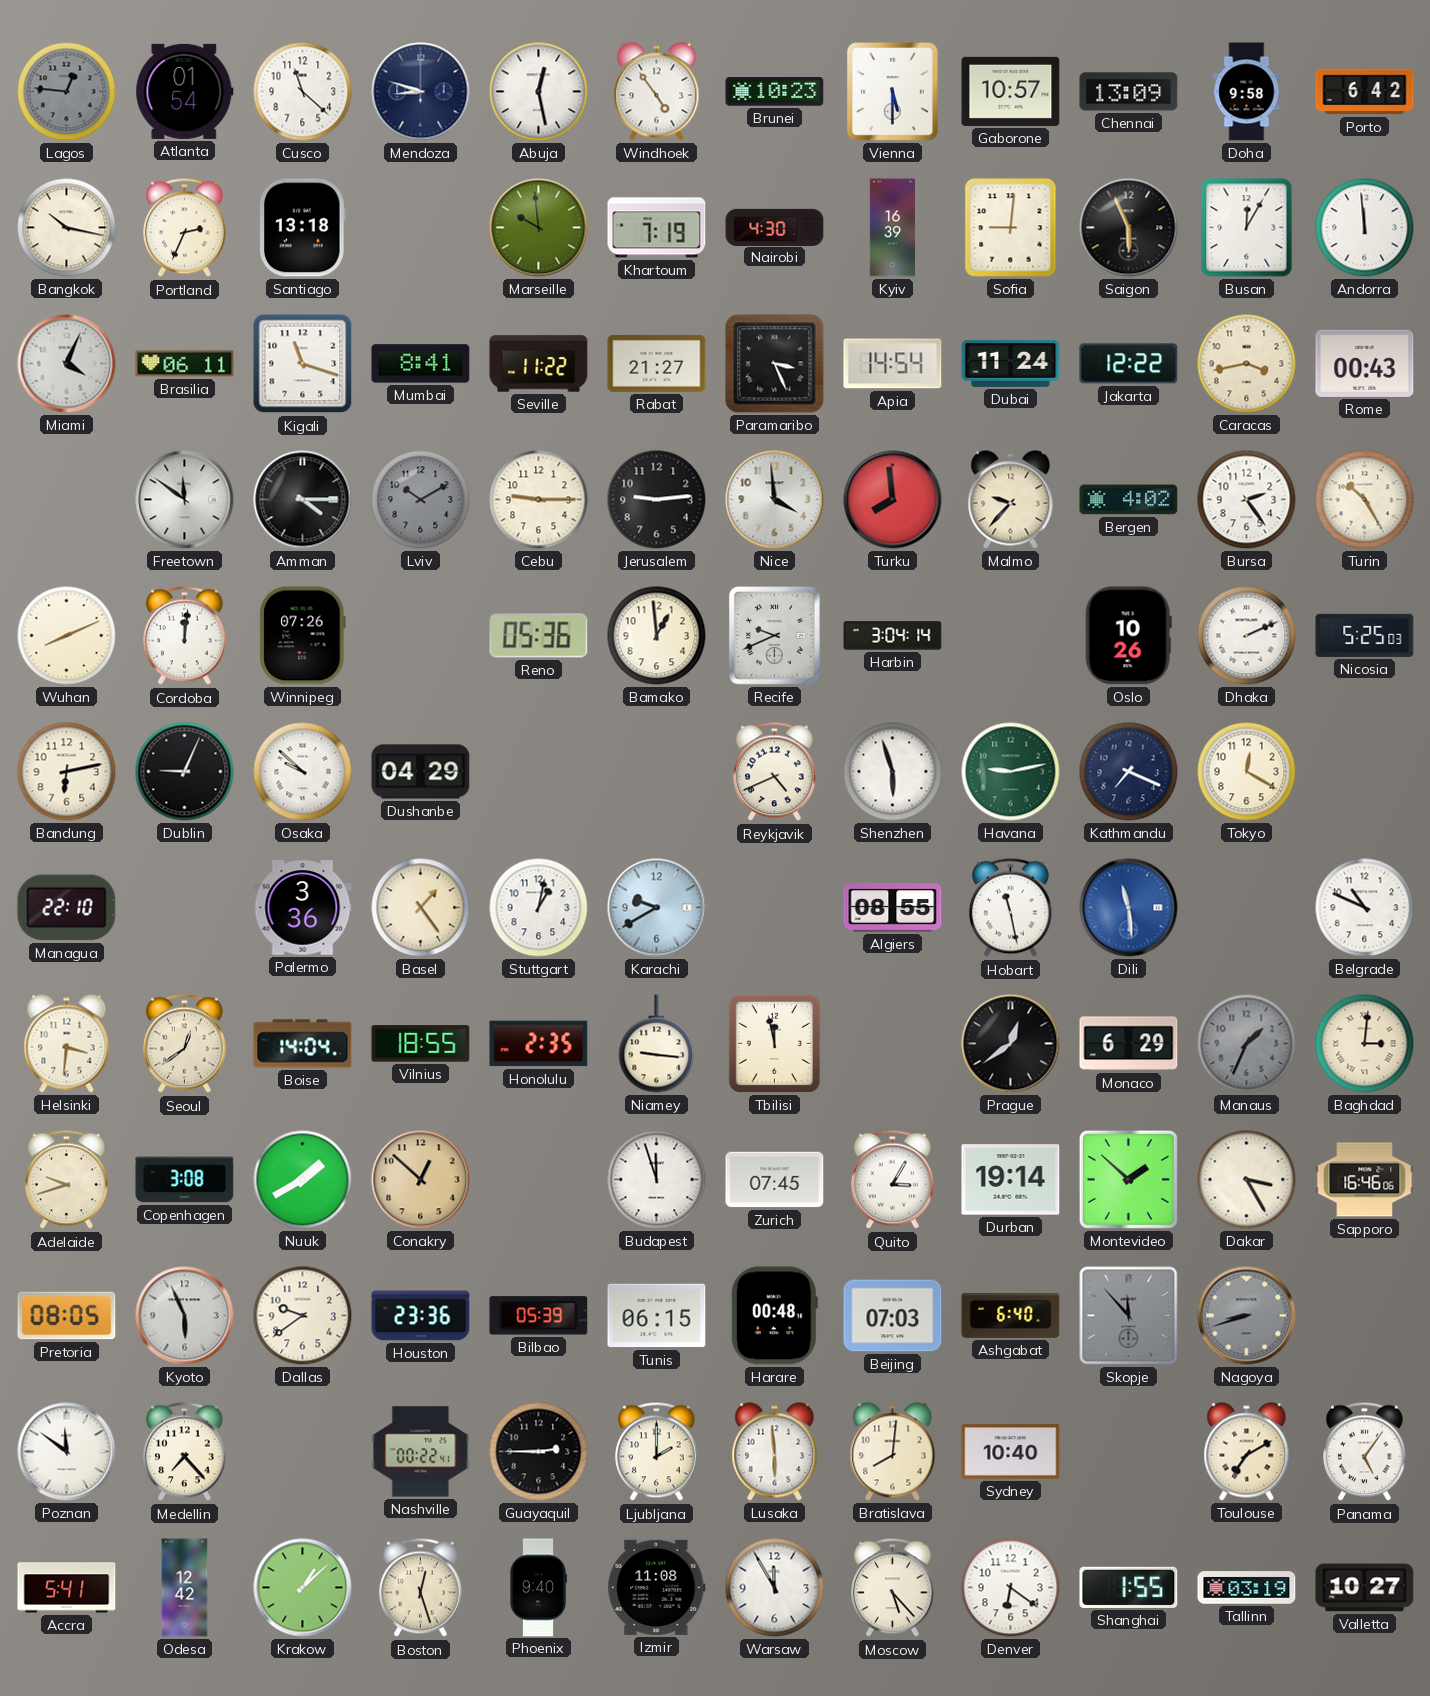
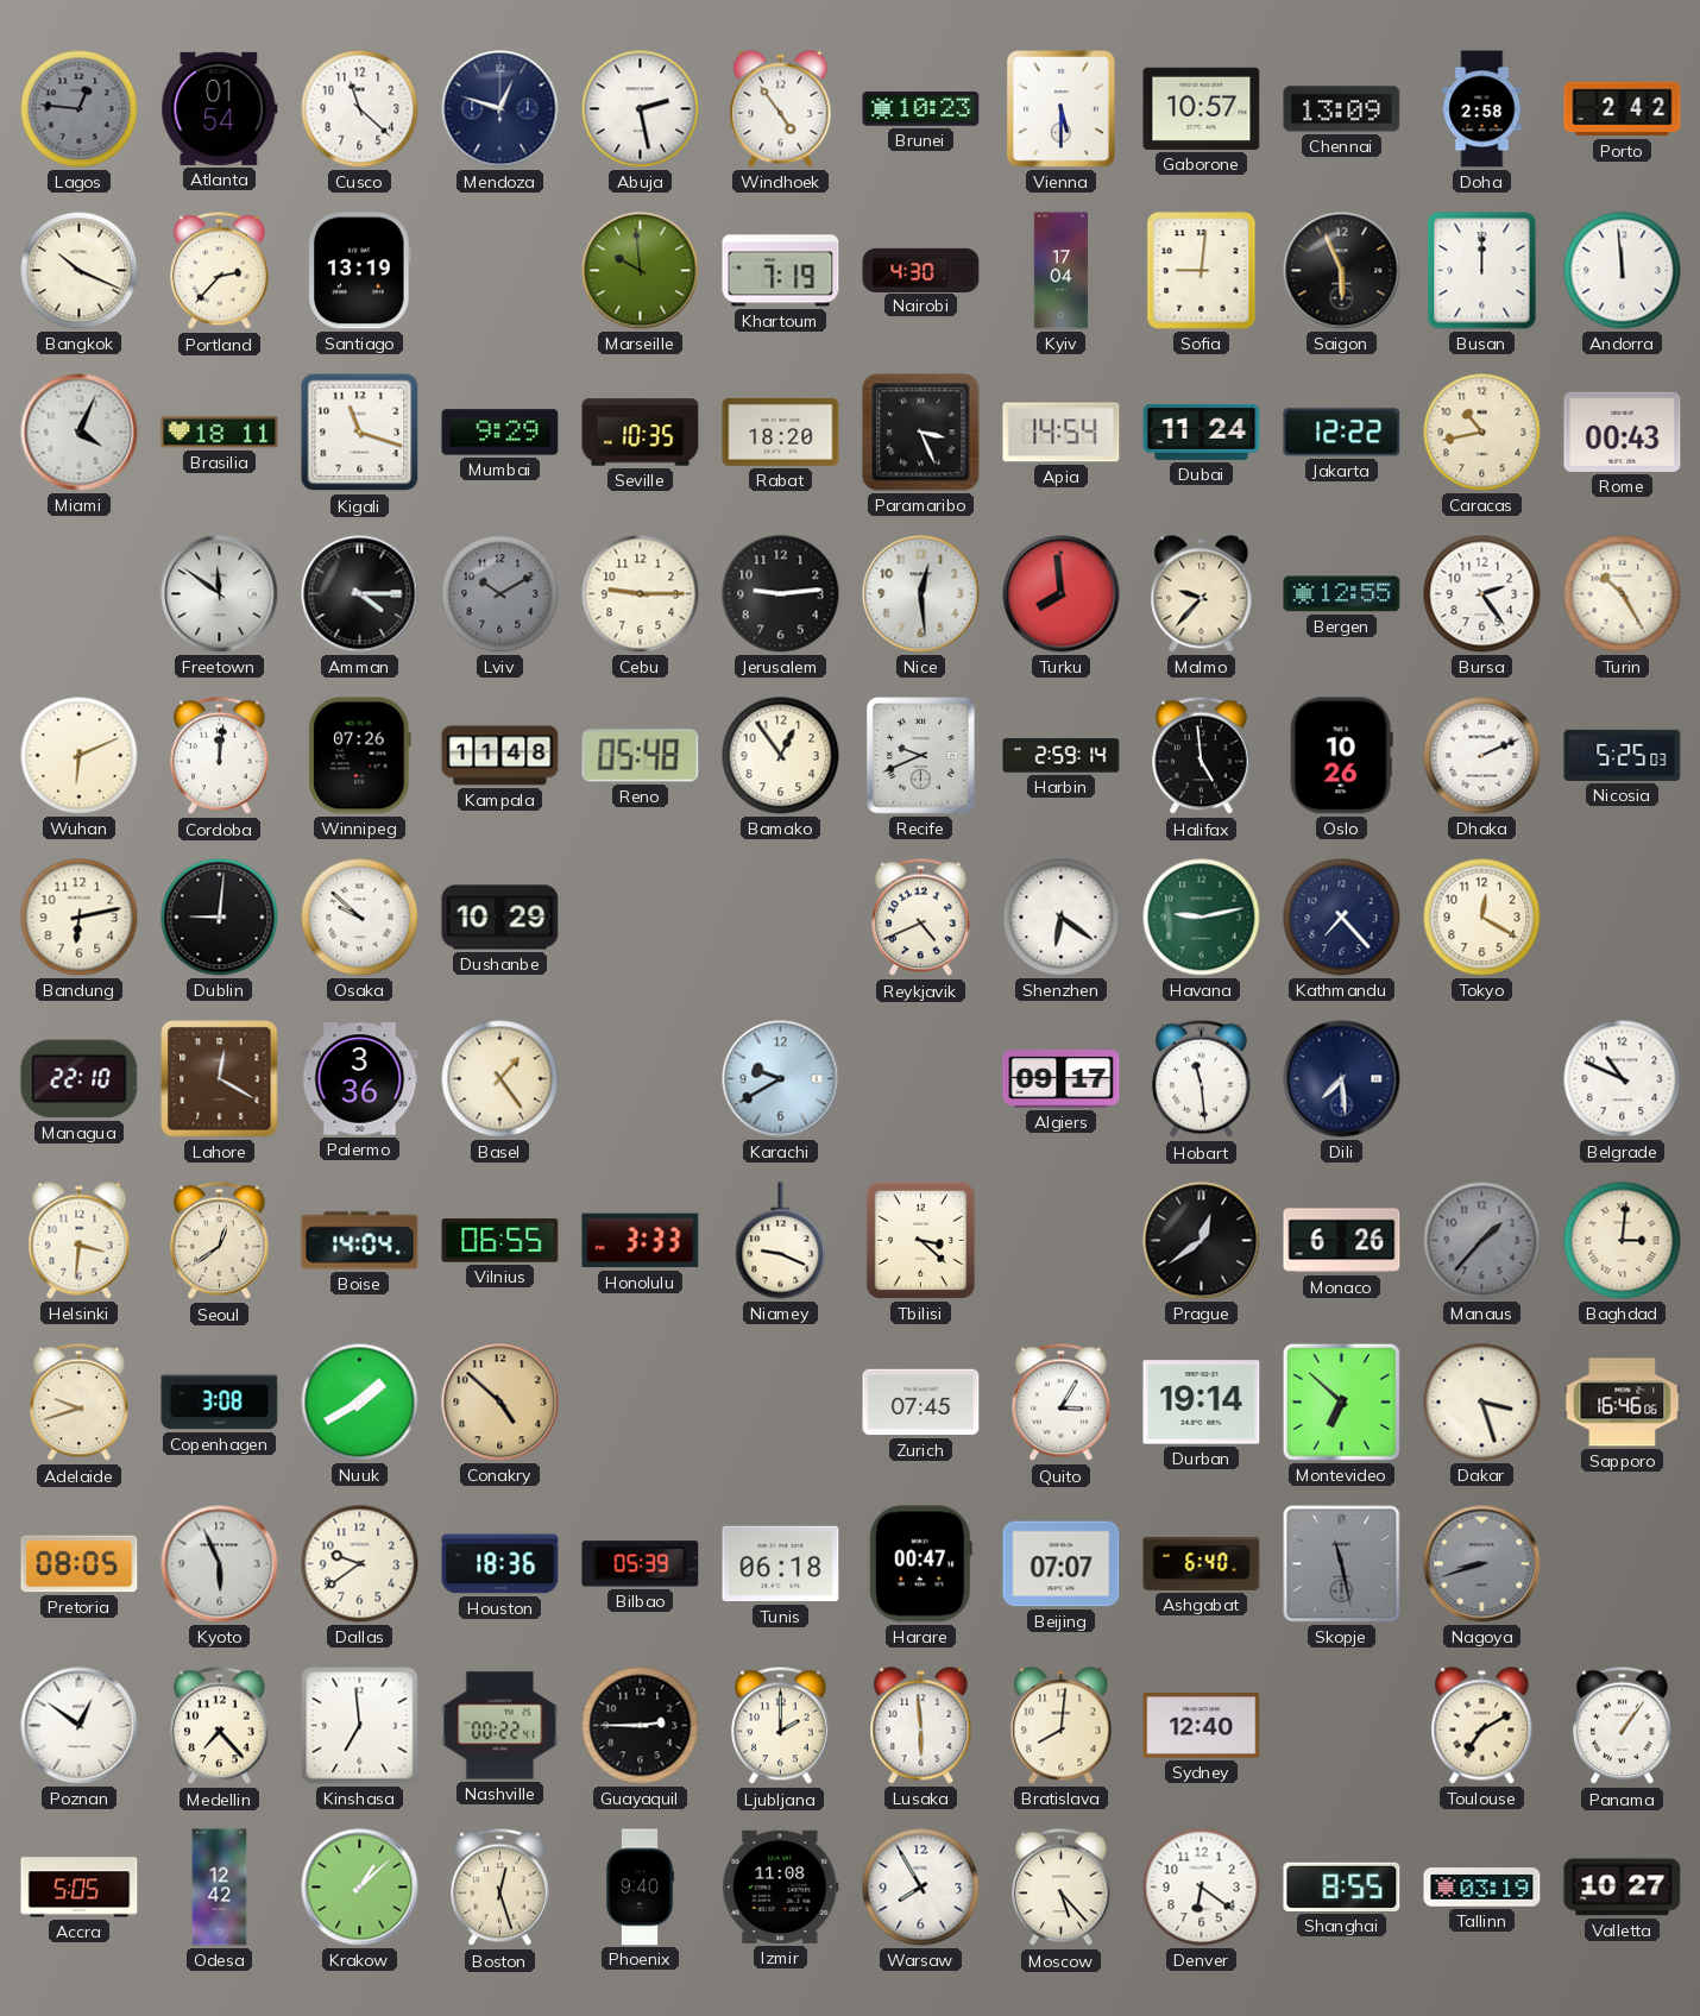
Mendoza: 8:48 -> 12:48 (500, 109)
Abuja: 12:28 -> 2:28 (641, 109)
Doha: 9:58 -> 2:58 (1482, 109)
Porto: 6:42 -> 2:42 (1623, 109)
Bangkok: 10:17 -> 10:19 (80, 271)
Portland: 2:34 -> 2:37 (220, 271)
Santiago: 13:18 -> 13:19 (360, 271)
Kyiv: 16:39 -> 17:04 (1062, 271)
Busan: 12:05 -> 12:00 (1482, 271)
Brasilia: 06:11 -> 18:11 (220, 433)
Mumbai: 8:41 -> 9:29 (500, 433)
Seville: 11:22 -> 10:35 (641, 433)
Rabat: 21:27 -> 18:20 (781, 431)
Caracas: 3:43 -> 10:43 (1482, 433)
Nice: 3:59 -> 12:29 (921, 594)
Bergen: 4:02 -> 12:55 (1342, 594)
Wuhan: 8:11 -> 6:11 (80, 756)
Kampala: none -> 11:48 (500, 756)
Reno: 05:36 -> 05:48 (641, 756)
Bamako: 12:59 -> 12:54 (781, 756)
Harbin: 3:04 -> 2:59 (1062, 756)
Halifax: none -> 4:59 (1202, 756)
Dublin: 9:04 -> 9:01 (220, 918)
Dushanbe: 04:29 -> 10:29 (500, 918)
Shenzhen: 5:57 -> 6:21 (1062, 918)
Kathmandu: 7:19 -> 7:23 (1342, 918)
Lahore: none -> 12:20 (220, 1079)
Stuttgart: 1:02 -> none (539, 908)
Algiers: 08:55 -> 09:17 (1062, 1079)
Hobart: 11:28 -> 11:29 (1202, 1079)
Dili: 11:29 -> 7:29 (1342, 1079)
Dili dial: blue -> navy (1342, 1079)
Vilnius: 18:55 -> 06:55 (500, 1241)
Honolulu: 2:35 -> 3:33 (641, 1241)
Niamey: 9:16 -> 9:19 (781, 1241)
Tbilisi: 11:58 -> 3:22 (920, 1240)
Monaco: 6:29 -> 6:26 (1342, 1241)
Manaus: 1:34 -> 1:37 (1482, 1241)
Conakry: 12:52 -> 4:52 (500, 1403)
Budapest: 11:57 -> none (657, 1180)
Montevideo: 1:52 -> 6:52 (1341, 1401)
Dakar: 3:25 -> 3:27 (1482, 1403)
Houston: 23:36 -> 18:36 (500, 1564)
Tunis: 06:15 -> 06:18 (781, 1564)
Harare: 00:48 -> 00:47 (920, 1564)
Beijing: 07:03 -> 07:07 (1062, 1564)
Skopje: 11:53 -> 11:28 (1342, 1564)
Poznan: 11:51 -> 12:51 (80, 1726)
Kinshasa: none -> 6:59 (360, 1726)
Sydney: 10:40 -> 12:40 (1202, 1726)
Panama: 5:06 -> 1:06 (1623, 1726)
Accra: 5:41 -> 5:05 (80, 1888)
Warsaw: 11:55 -> 7:55 (921, 1888)
Shanghai: 1:55 -> 8:55 (1342, 1886)
